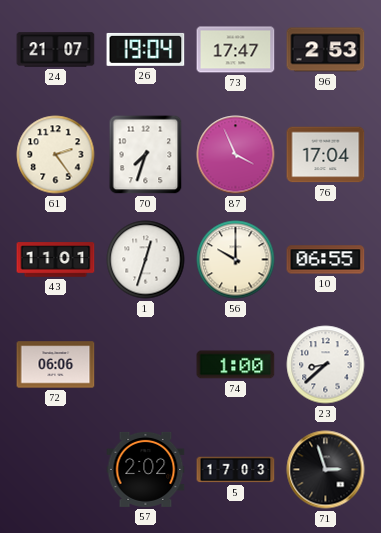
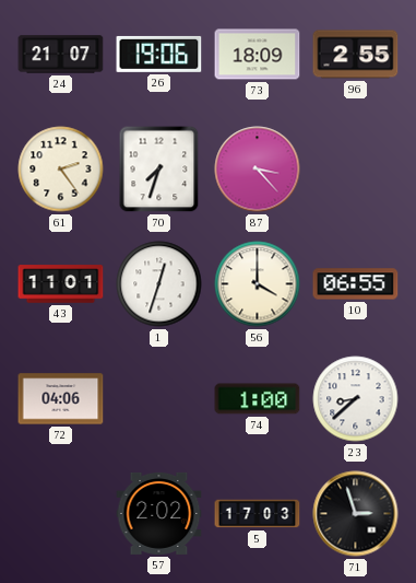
26: 19:04 -> 19:06 (159, 54)
73: 17:47 -> 18:09 (258, 55)
96: 2:53 -> 2:55 (356, 55)
87: 3:56 -> 3:23 (258, 170)
76: 17:04 -> none (326, 155)
56: 10:00 -> 4:00 (258, 284)
72: 06:06 -> 04:06 (61, 399)
